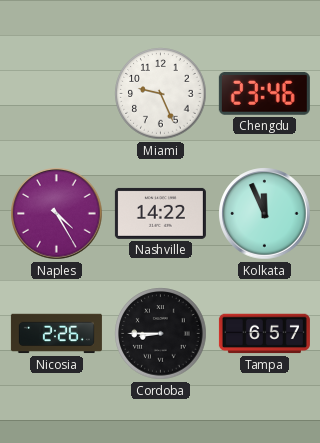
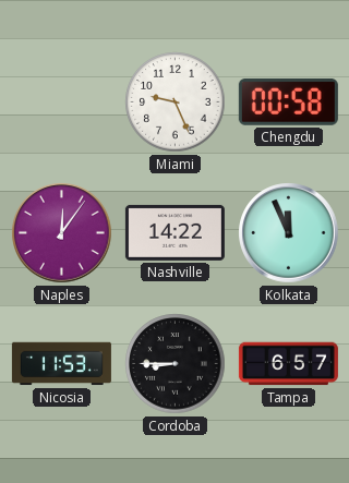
Chengdu: 23:46 -> 00:58 (288, 101)
Naples: 4:25 -> 12:06 (62, 233)
Nicosia: 2:26 -> 11:53 (61, 364)
